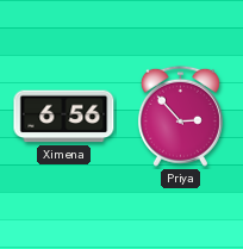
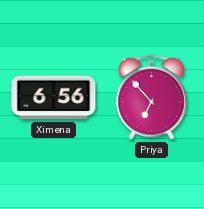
Priya: 2:53 -> 6:53 (151, 97)
